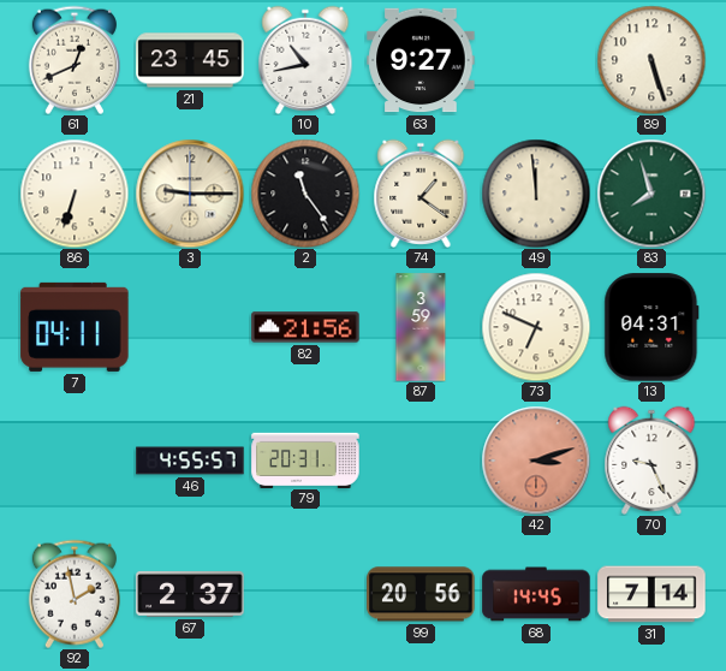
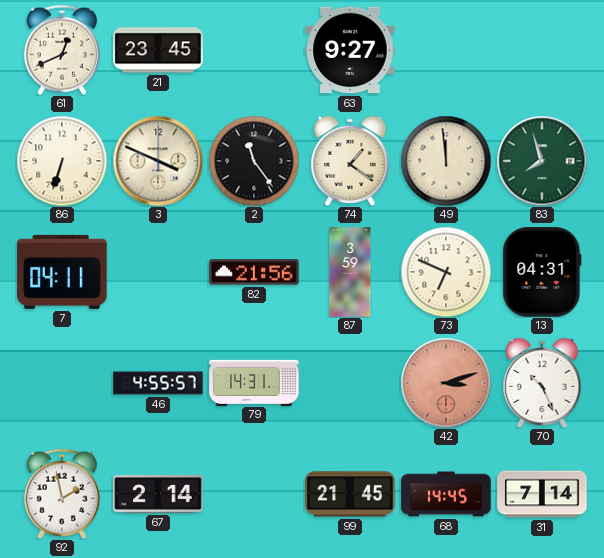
10: 10:43 -> none (305, 60)
89: 5:27 -> none (651, 60)
3: 9:15 -> 3:49 (158, 161)
79: 20:31 -> 14:31 (254, 382)
70: 9:26 -> 10:26 (542, 383)
67: 2:37 -> 2:14 (158, 494)
99: 20:56 -> 21:45 (350, 494)
